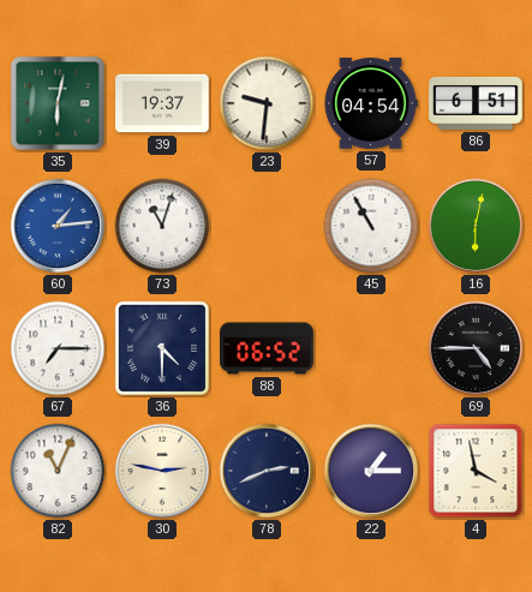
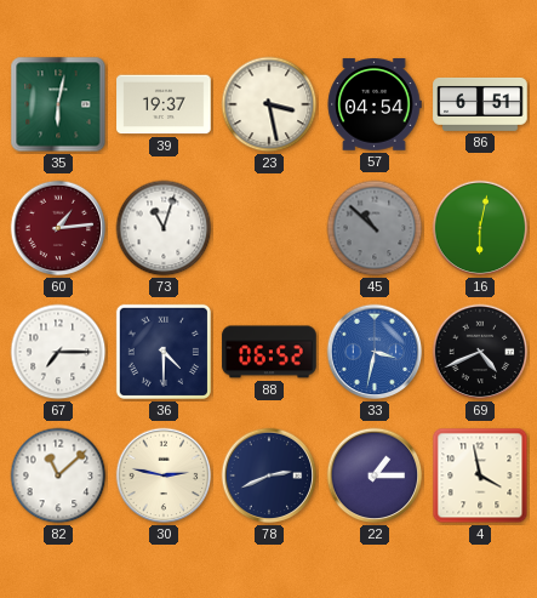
23: 9:31 -> 3:28 (269, 104)
60 dial: blue -> burgundy (58, 228)
45: 10:55 -> 10:52 (375, 228)
45 dial: white -> grey (375, 228)
33: none -> 3:32 (375, 352)
69: 4:45 -> 4:41 (480, 352)
82: 11:04 -> 11:08 (58, 475)
